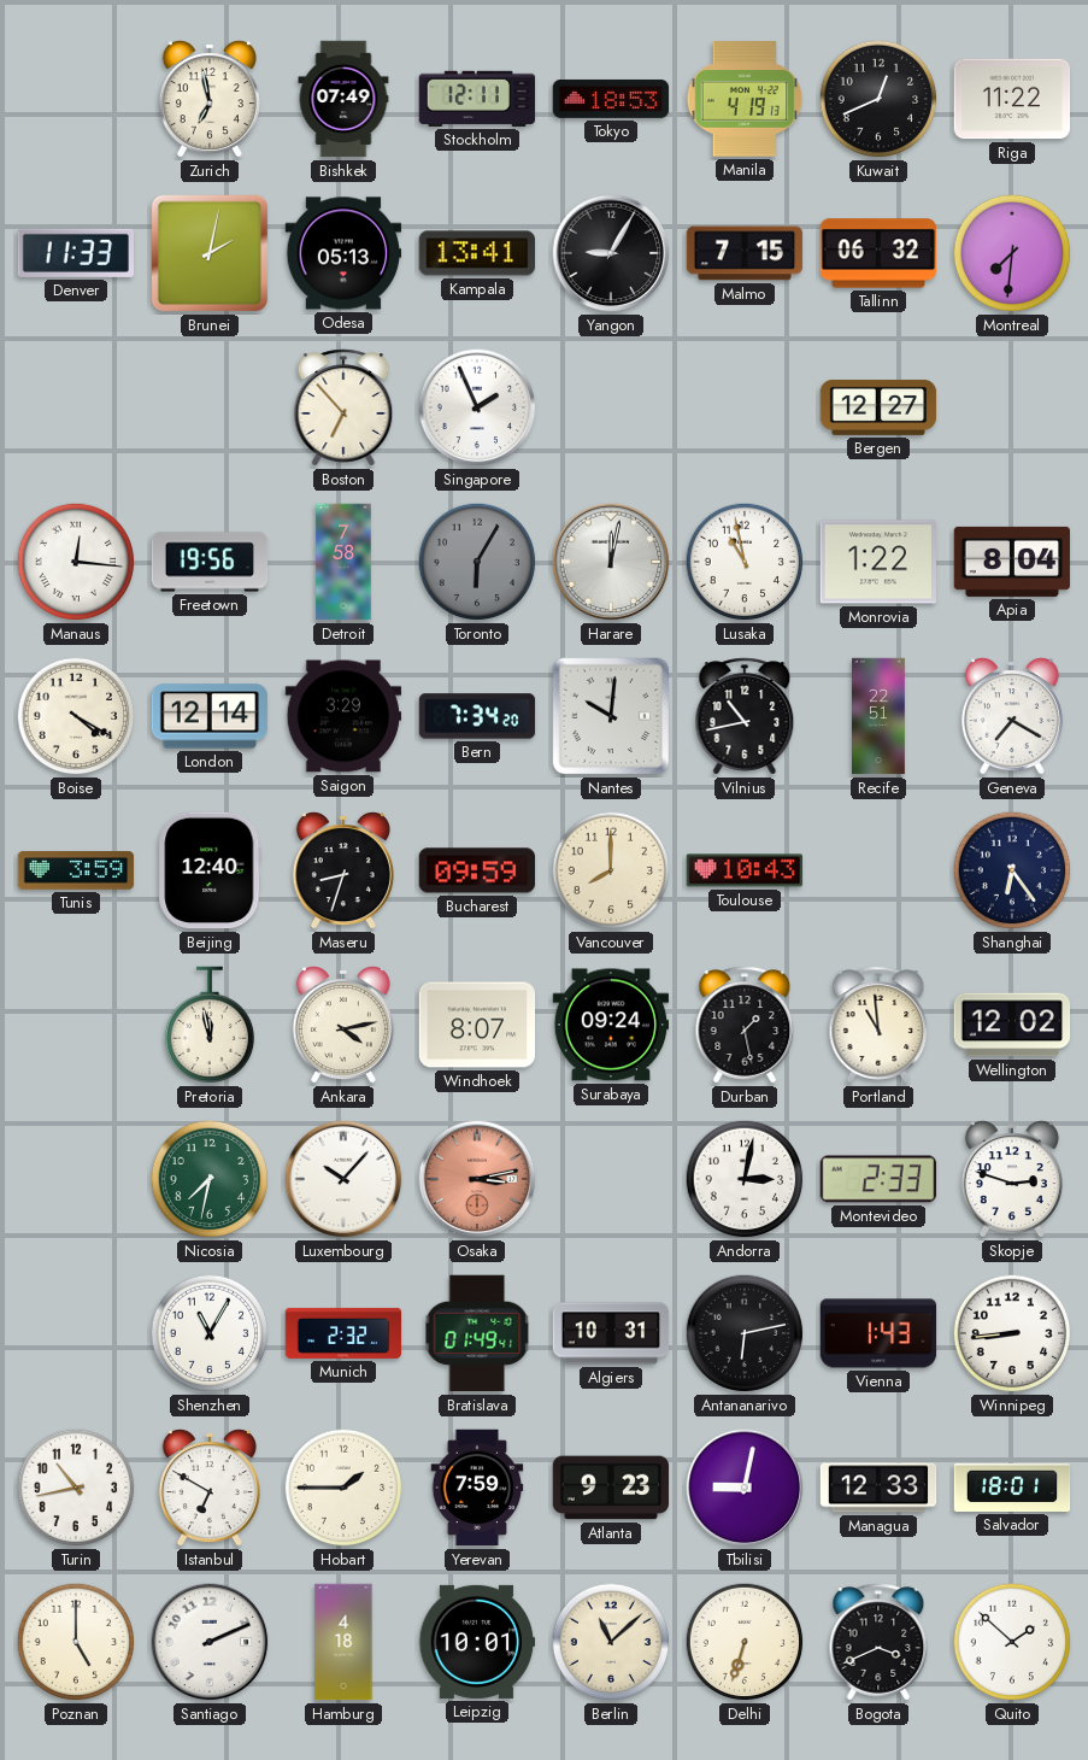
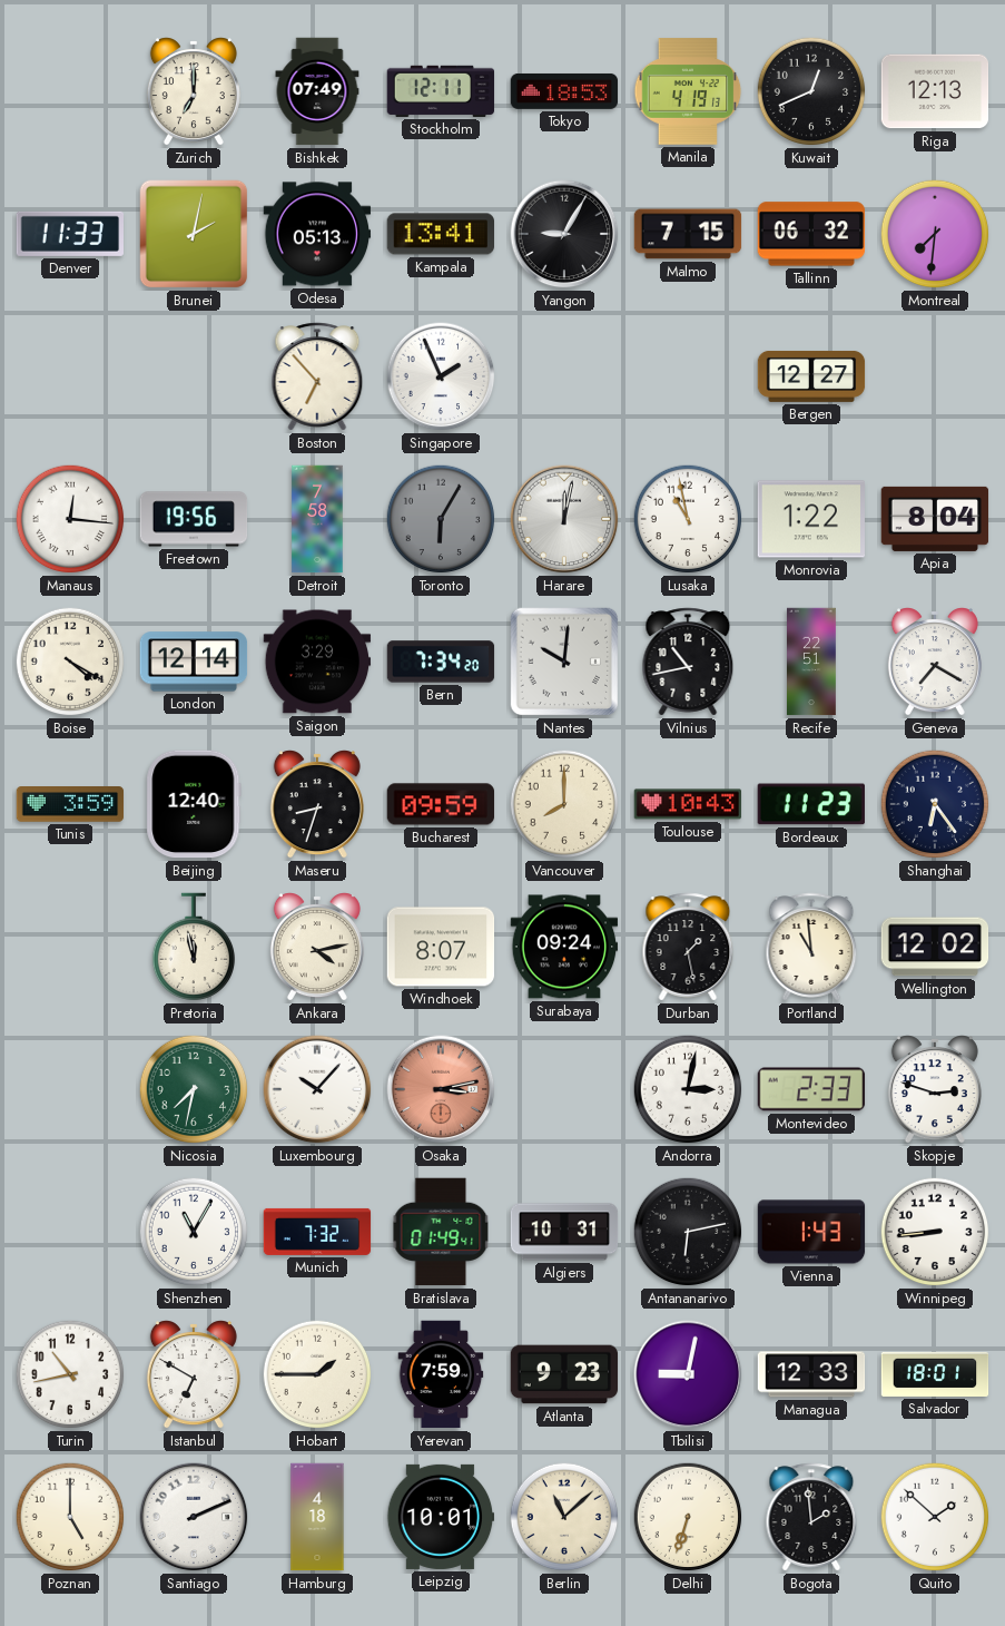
Zurich: 6:58 -> 7:00 (194, 91)
Riga: 11:22 -> 12:13 (935, 91)
Bordeaux: none -> 11:23 (811, 804)
Munich: 2:32 -> 7:32 (317, 1232)
Bogota: 3:41 -> 1:59 (811, 1517)
